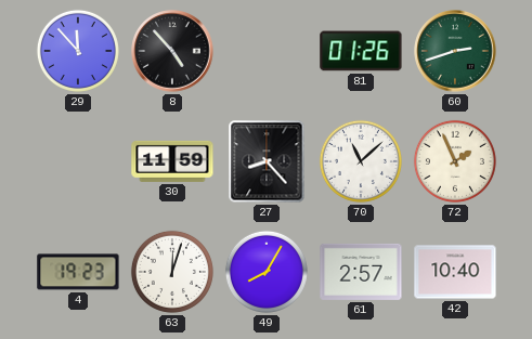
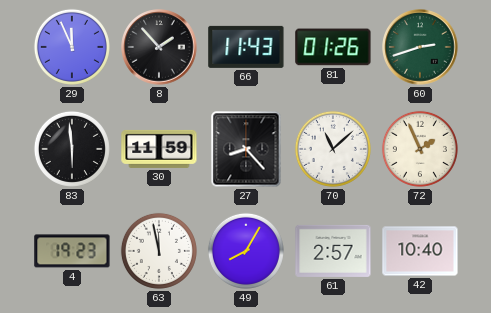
29: 11:53 -> 11:56 (72, 47)
8: 4:53 -> 1:53 (159, 47)
66: none -> 11:43 (246, 47)
83: none -> 5:59 (72, 149)
63: 12:03 -> 11:58 (159, 251)
